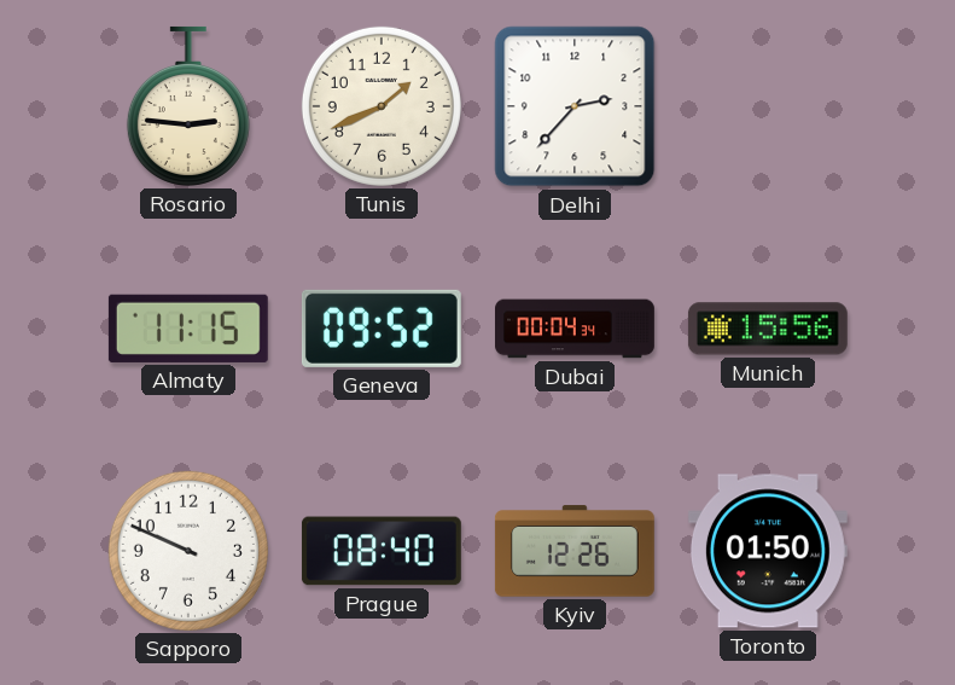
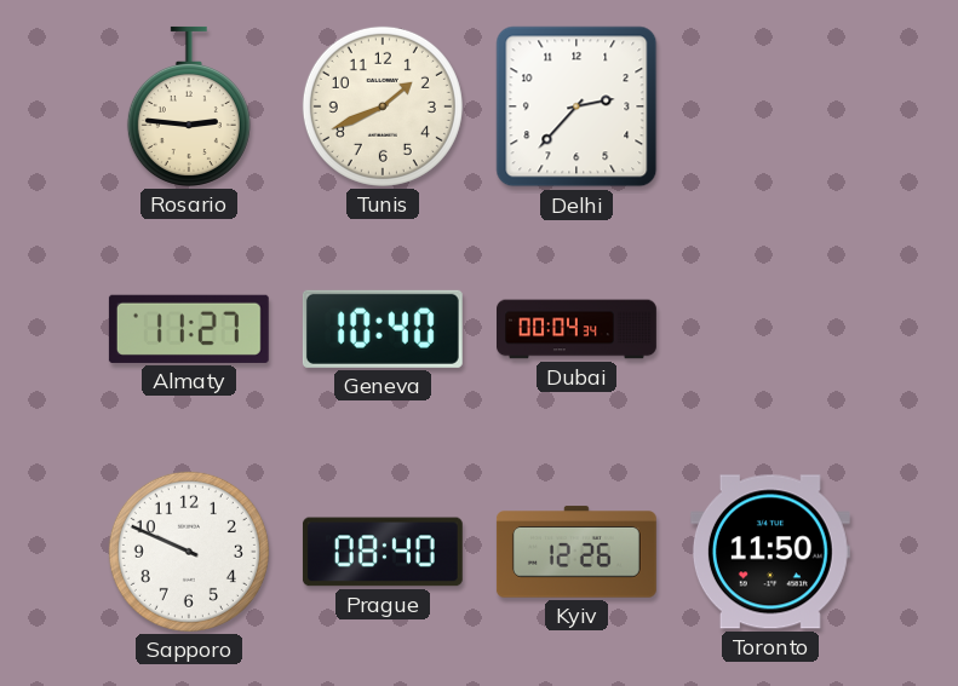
Almaty: 11:15 -> 11:27 (189, 329)
Geneva: 09:52 -> 10:40 (383, 329)
Munich: 15:56 -> none (768, 329)
Toronto: 01:50 -> 11:50 (770, 552)
